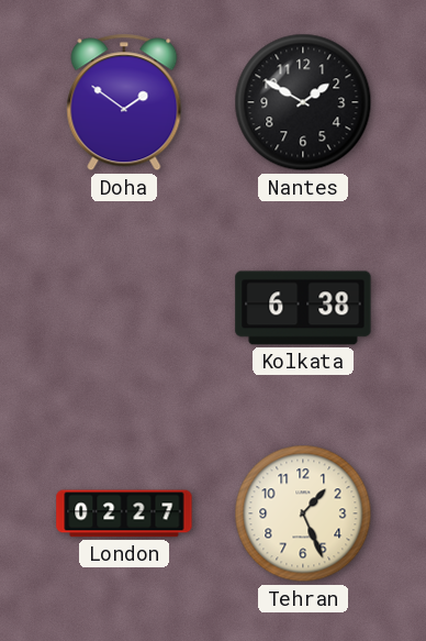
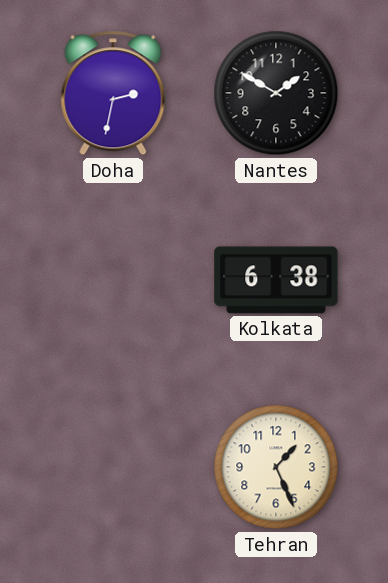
Doha: 1:51 -> 2:32 (113, 93)
London: 02:27 -> none (124, 513)
